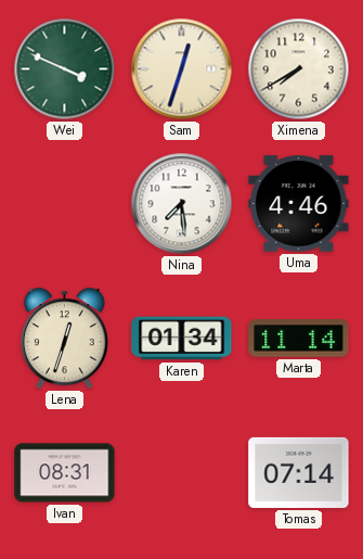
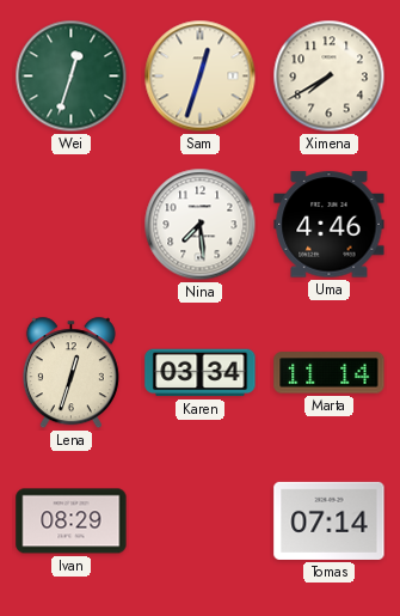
Wei: 3:49 -> 12:33 (72, 77)
Karen: 01:34 -> 03:34 (201, 373)
Ivan: 08:31 -> 08:29 (72, 522)
